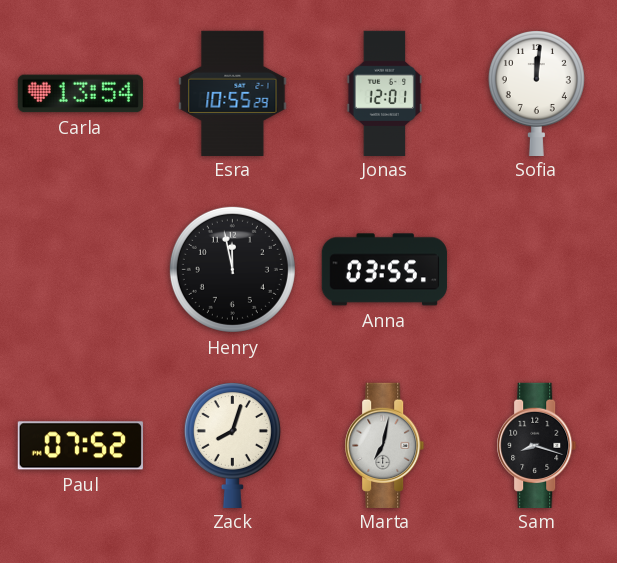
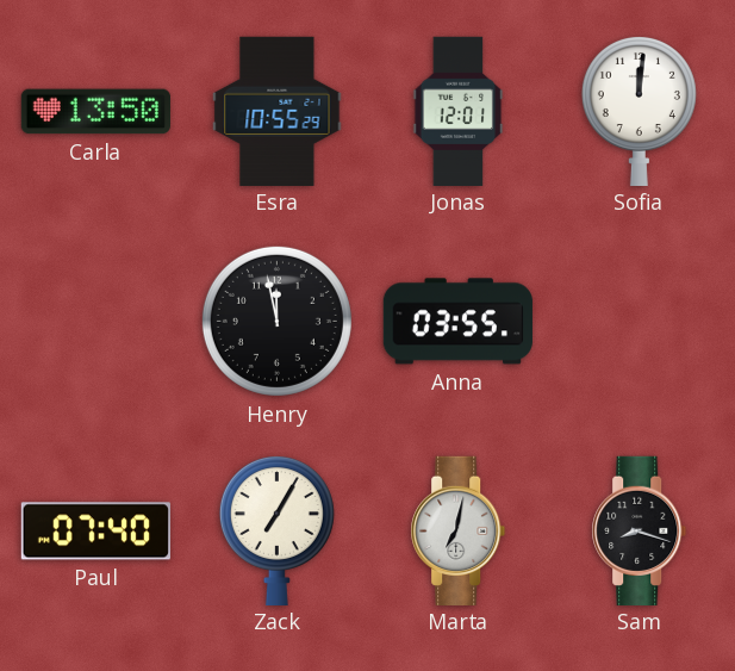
Carla: 13:54 -> 13:50 (95, 112)
Paul: 07:52 -> 07:40 (95, 532)
Zack: 8:03 -> 7:05 (276, 529)
